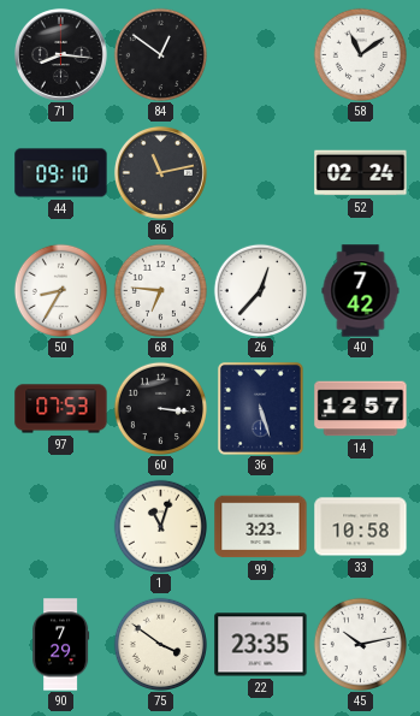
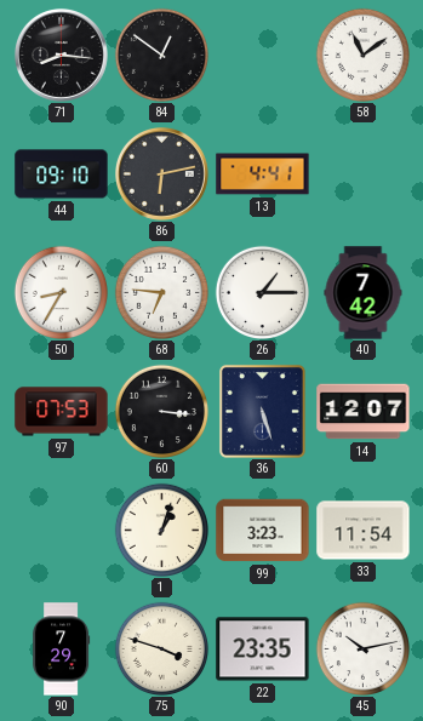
86: 11:13 -> 6:13 (161, 173)
13: none -> 4:41 (263, 174)
52: 02:24 -> none (361, 173)
26: 12:37 -> 1:15 (262, 292)
14: 12:57 -> 12:07 (364, 412)
1: 11:03 -> 1:03 (161, 530)
33: 10:58 -> 11:54 (364, 531)
75: 3:51 -> 3:48 (161, 648)
